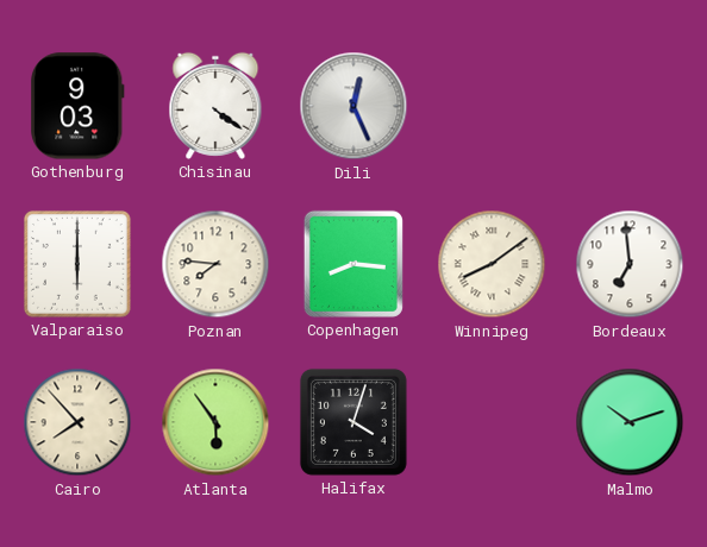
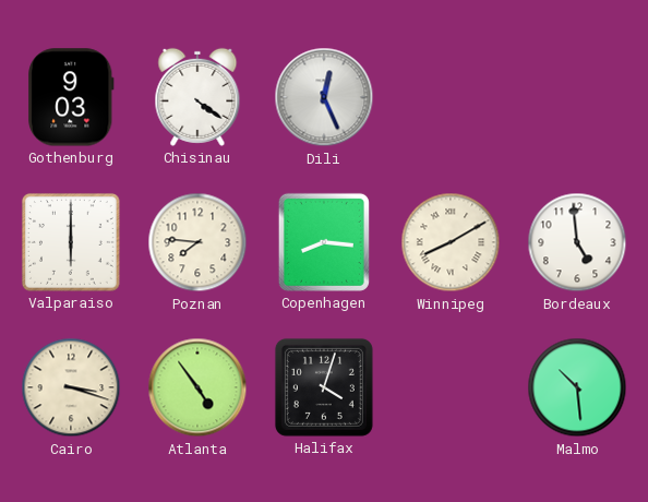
Winnipeg: 8:09 -> 8:10 (451, 242)
Bordeaux: 6:59 -> 4:59 (577, 242)
Cairo: 7:53 -> 3:18 (71, 387)
Atlanta: 5:54 -> 4:54 (197, 387)
Malmo: 10:12 -> 10:29 (577, 387)
